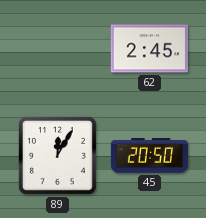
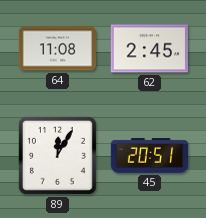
64: none -> 11:08 (57, 49)
45: 20:50 -> 20:51 (150, 156)
